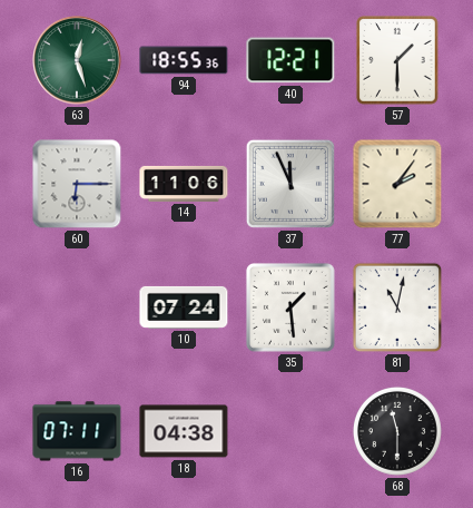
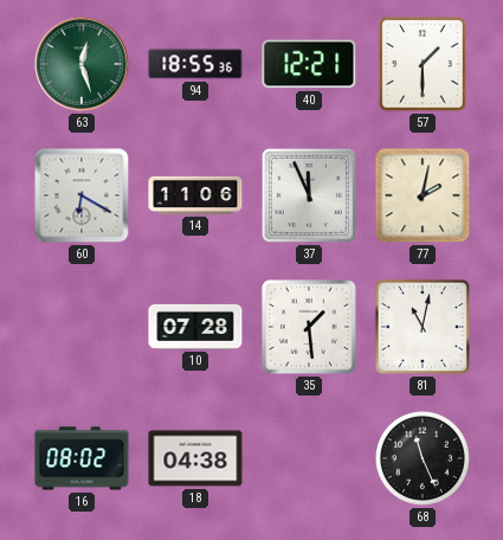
60: 6:15 -> 6:20 (82, 195)
77: 2:06 -> 2:02 (423, 195)
10: 07:24 -> 07:28 (195, 327)
16: 07:11 -> 08:02 (82, 458)
68: 11:30 -> 11:26 (423, 458)
